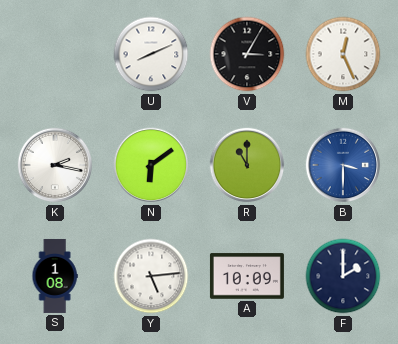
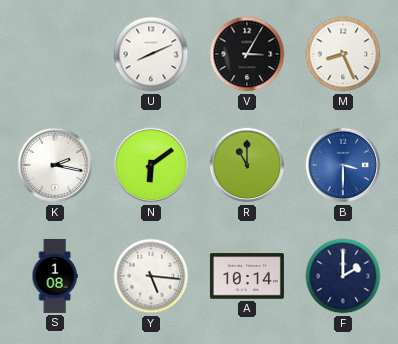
M: 12:26 -> 8:26 (343, 54)
Y: 5:14 -> 5:16 (151, 276)
A: 10:09 -> 10:14 (247, 276)
